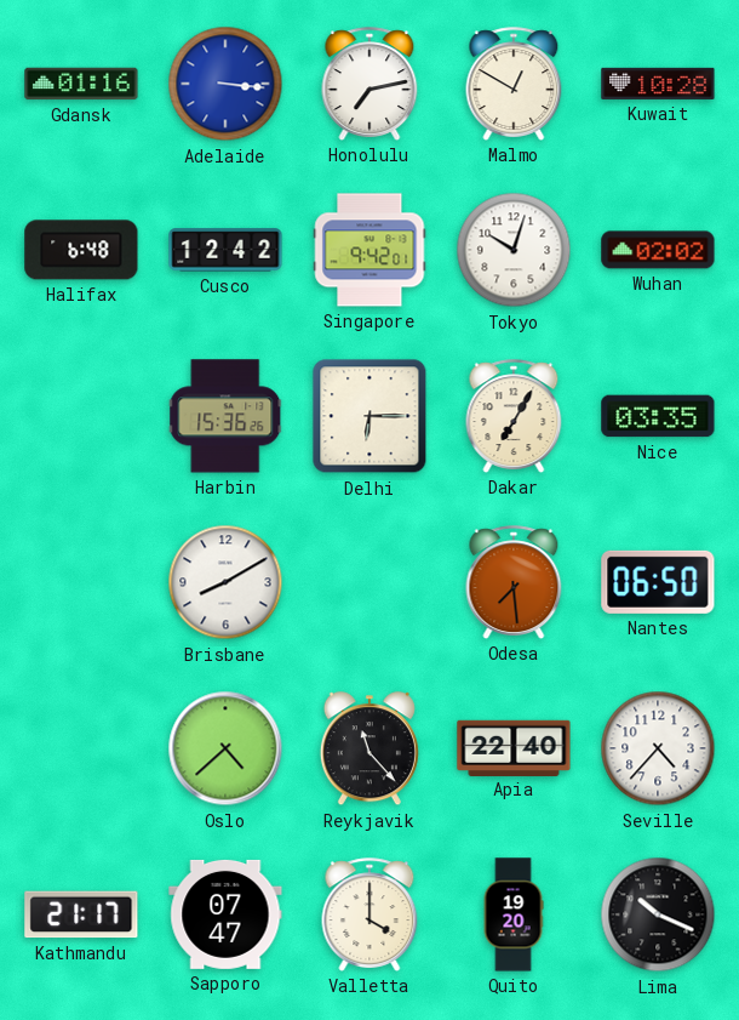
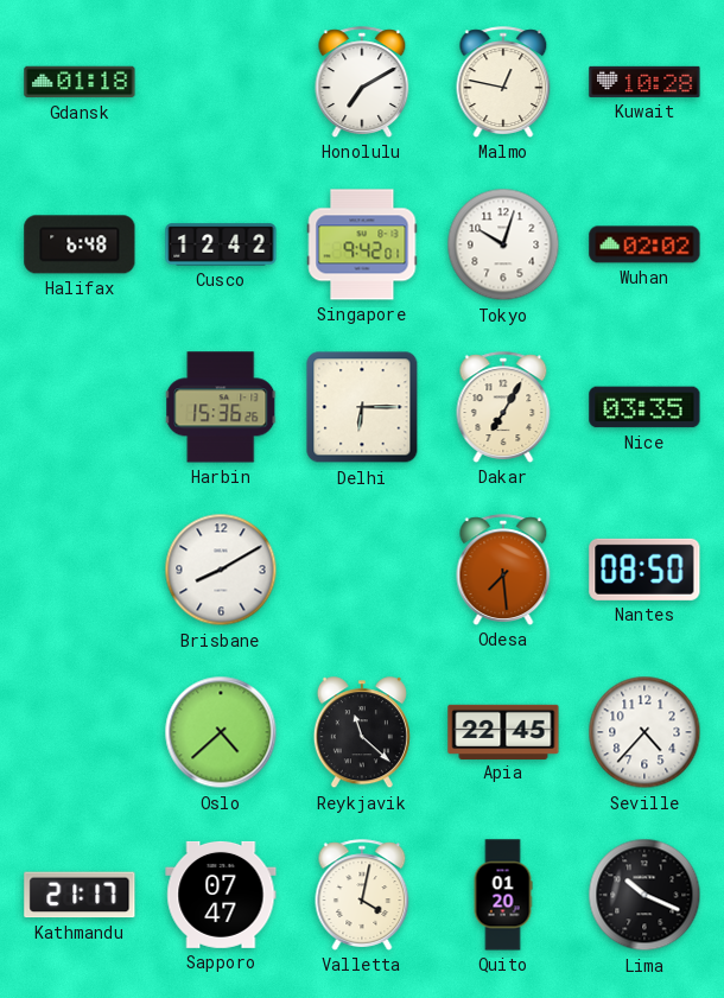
Gdansk: 01:16 -> 01:18 (80, 82)
Adelaide: 3:16 -> none (225, 84)
Honolulu: 7:13 -> 7:10 (362, 82)
Malmo: 12:50 -> 12:47 (503, 82)
Nantes: 06:50 -> 08:50 (644, 570)
Reykjavik: 11:23 -> 11:22 (362, 733)
Apia: 22:40 -> 22:45 (503, 731)
Valletta: 4:00 -> 4:02 (362, 895)
Quito: 19:20 -> 01:20 (503, 895)
